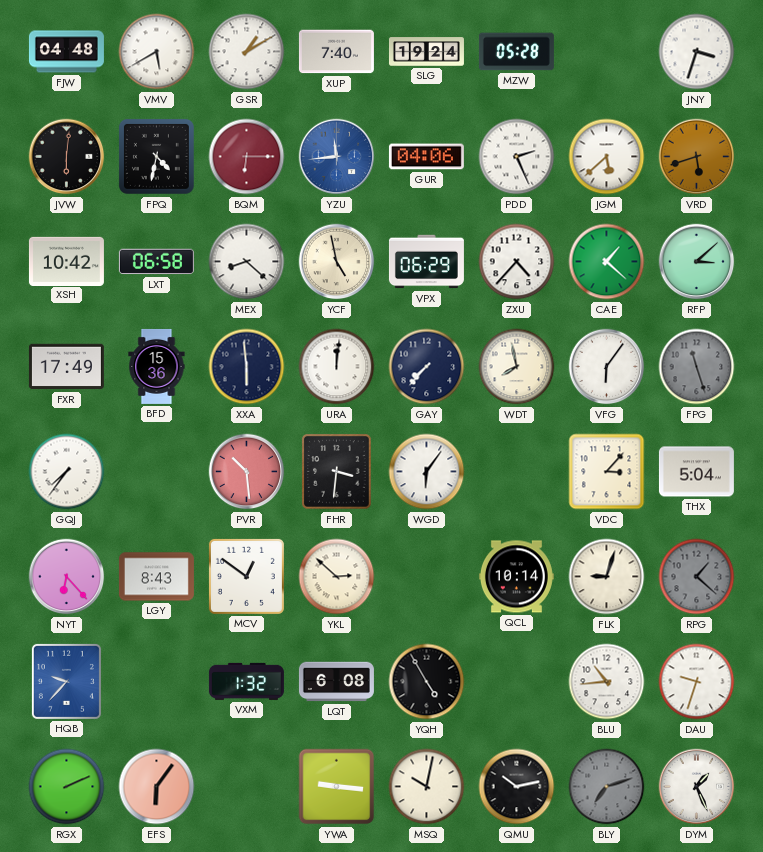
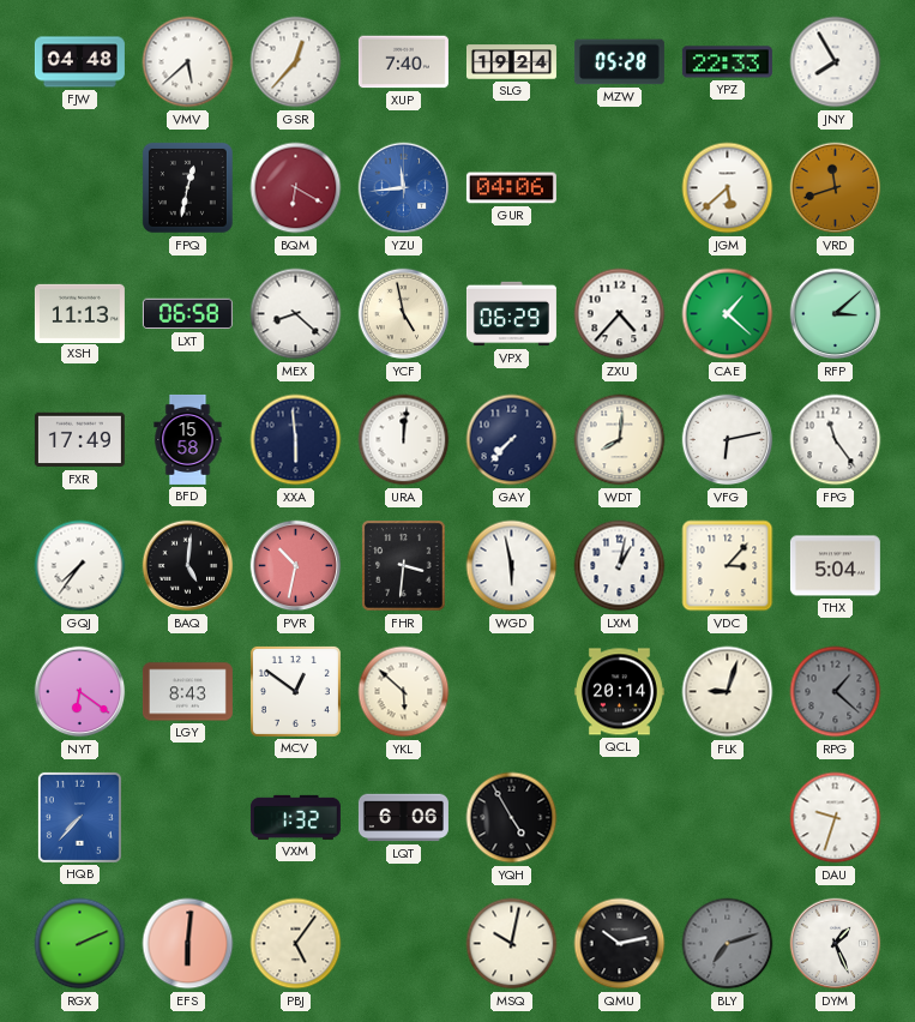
VMV: 5:40 -> 5:38 (188, 62)
GSR: 1:10 -> 12:37 (296, 62)
YPZ: none -> 22:33 (727, 62)
JNY: 3:33 -> 7:55 (836, 62)
JVW: 6:01 -> none (67, 157)
FPQ: 4:32 -> 12:32 (187, 187)
BQM: 6:15 -> 6:20 (296, 188)
PDD: 2:26 -> none (517, 157)
VRD: 5:42 -> 11:42 (836, 188)
XSH: 10:42 -> 11:13 (79, 313)
BFD: 15:36 -> 15:58 (188, 439)
WDT: 7:58 -> 8:01 (620, 440)
VFG: 6:06 -> 6:13 (728, 440)
FPG: 11:27 -> 11:24 (836, 440)
FPG dial: grey -> white (836, 440)
BAQ: none -> 5:01 (188, 566)
PVR: 10:29 -> 10:32 (296, 566)
WGD: 6:06 -> 5:58 (512, 566)
LXM: none -> 1:02 (620, 566)
NYT: 6:23 -> 6:21 (80, 692)
YKL: 2:52 -> 5:52 (404, 692)
QCL: 10:14 -> 20:14 (619, 692)
HQB: 9:37 -> 7:37 (79, 817)
LQT: 6:08 -> 6:06 (403, 818)
BLU: 10:44 -> none (607, 682)
EFS: 6:06 -> 6:01 (188, 944)
PBJ: none -> 5:06 (296, 944)
YWA: 9:16 -> none (337, 787)
